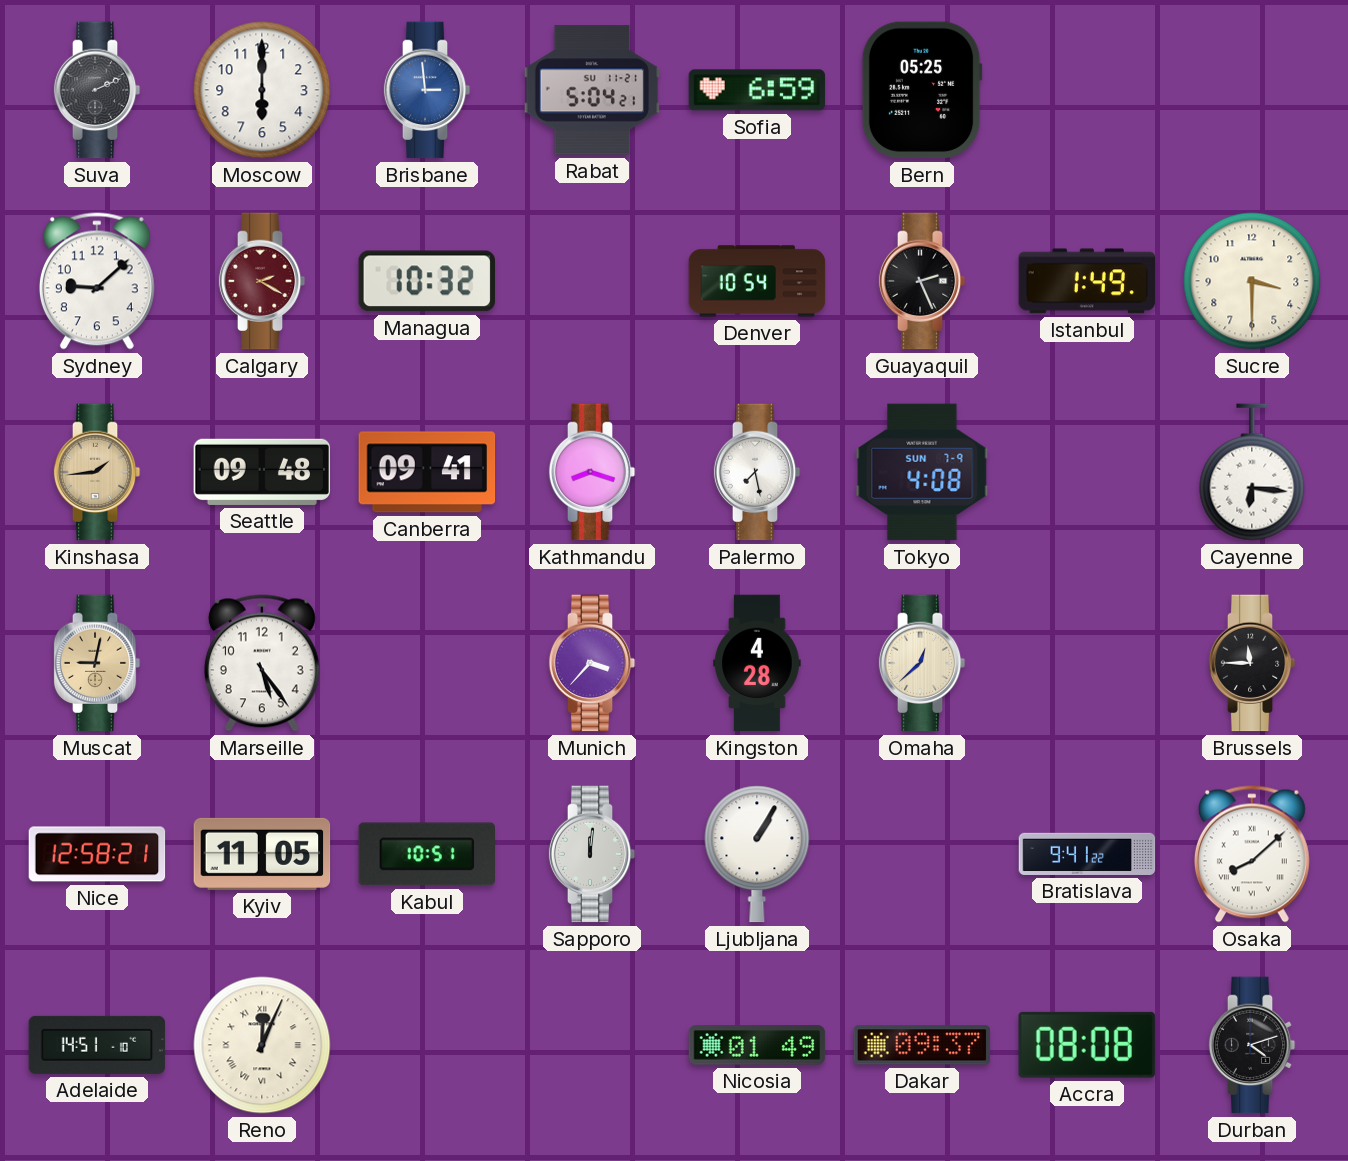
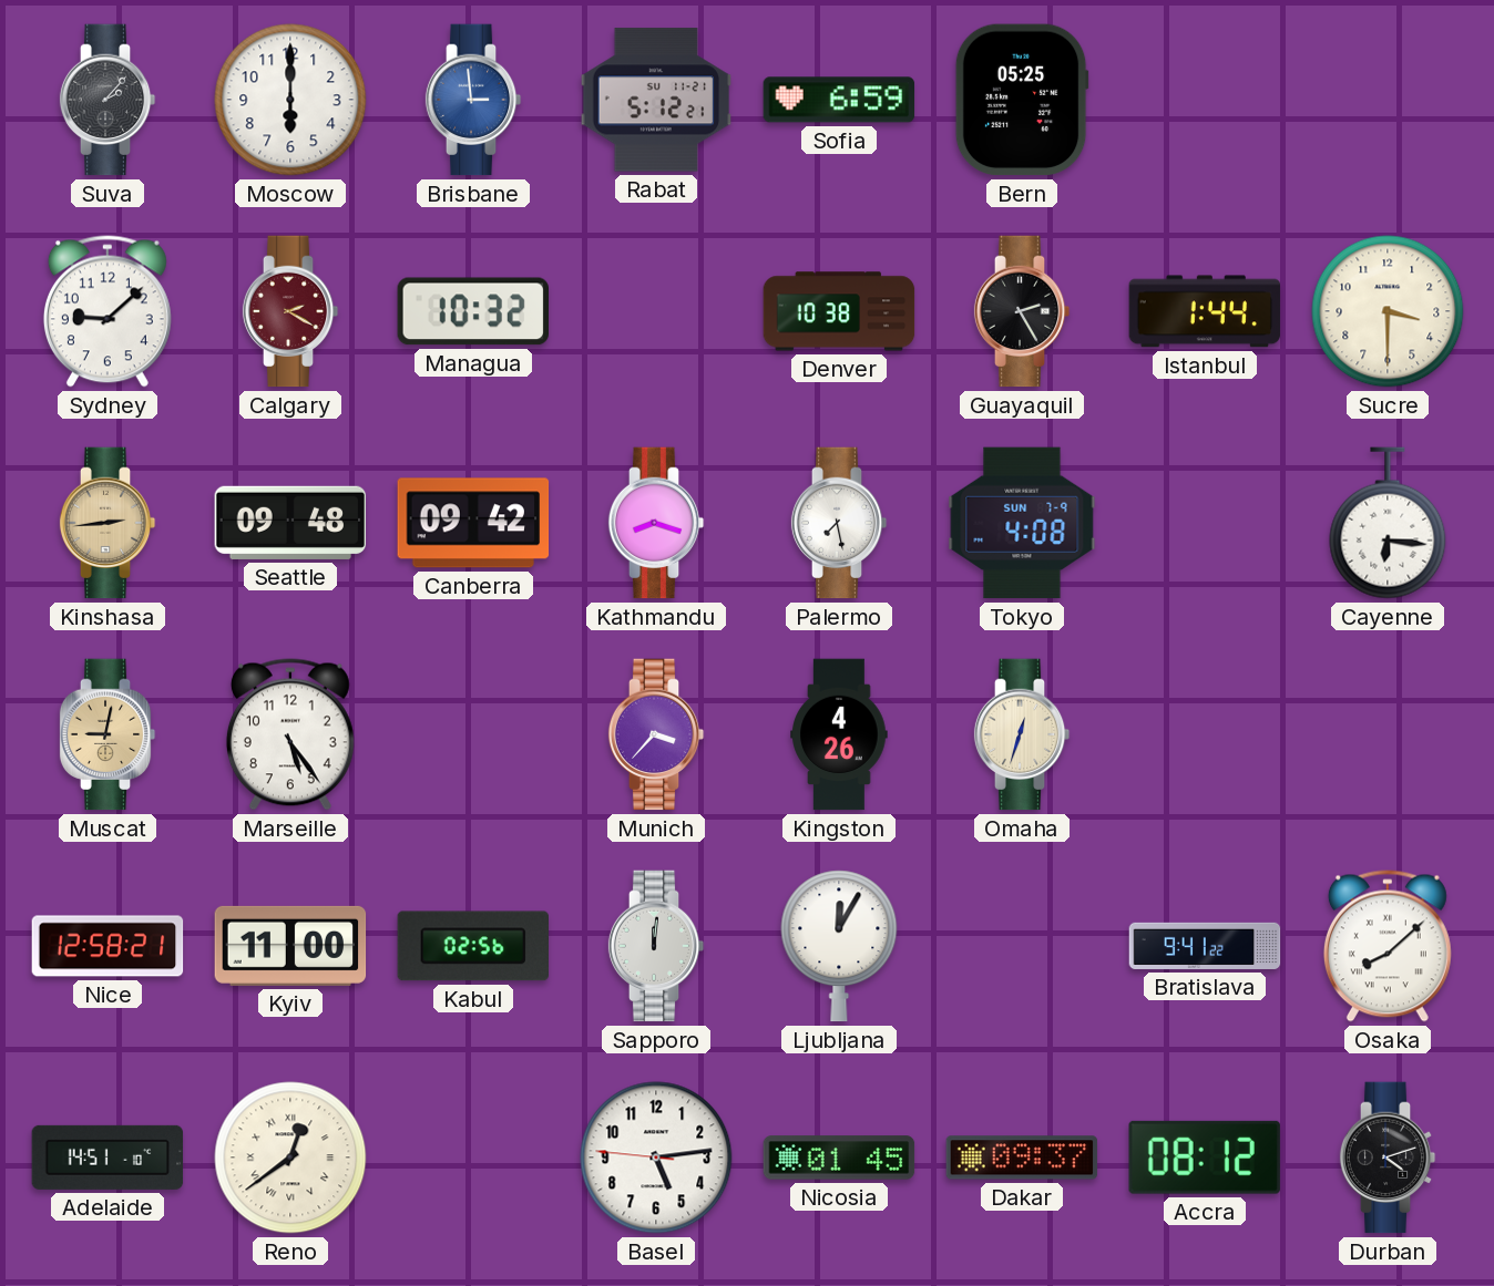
Suva: 2:11 -> 2:07 (108, 100)
Rabat: 5:04 -> 5:12 (656, 100)
Denver: 10:54 -> 10:38 (839, 311)
Guayaquil: 2:26 -> 2:25 (1022, 311)
Istanbul: 1:49 -> 1:44 (1205, 311)
Kinshasa: 1:44 -> 2:44 (108, 523)
Canberra: 09:41 -> 09:42 (473, 523)
Kingston: 4:28 -> 4:26 (839, 734)
Omaha: 12:38 -> 12:33 (1022, 734)
Brussels: 11:45 -> none (1252, 663)
Kyiv: 11:05 -> 11:00 (290, 946)
Kabul: 10:51 -> 02:56 (472, 946)
Ljubljana: 1:05 -> 12:05 (839, 946)
Reno: 12:04 -> 12:39 (290, 1158)
Basel: none -> 5:13 (656, 1158)
Nicosia: 01:49 -> 01:45 (839, 1158)
Accra: 08:08 -> 08:12 (1205, 1158)
